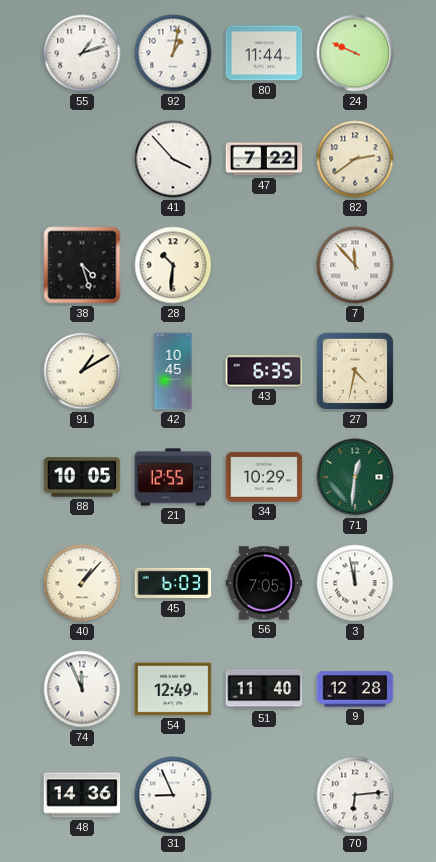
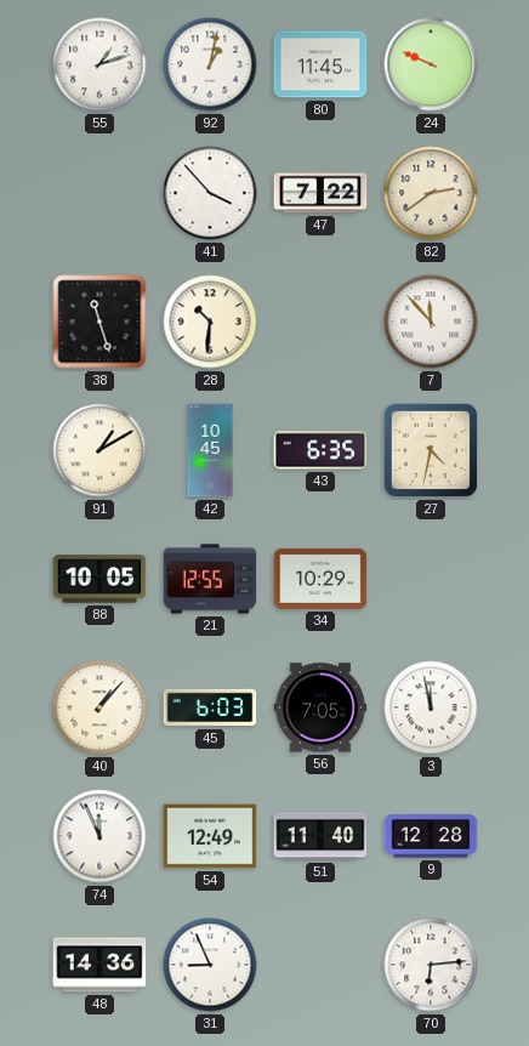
80: 11:44 -> 11:45 (320, 64)
38: 4:27 -> 11:27 (99, 322)
71: 12:31 -> none (355, 477)
